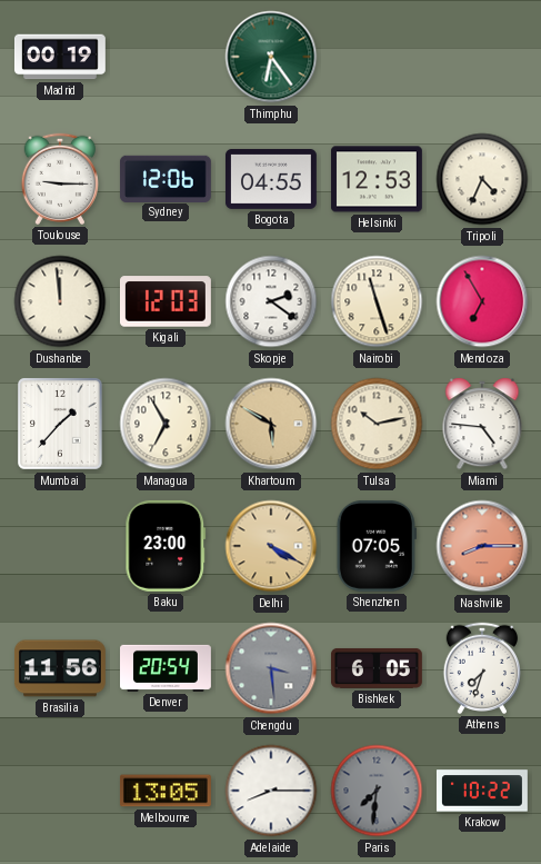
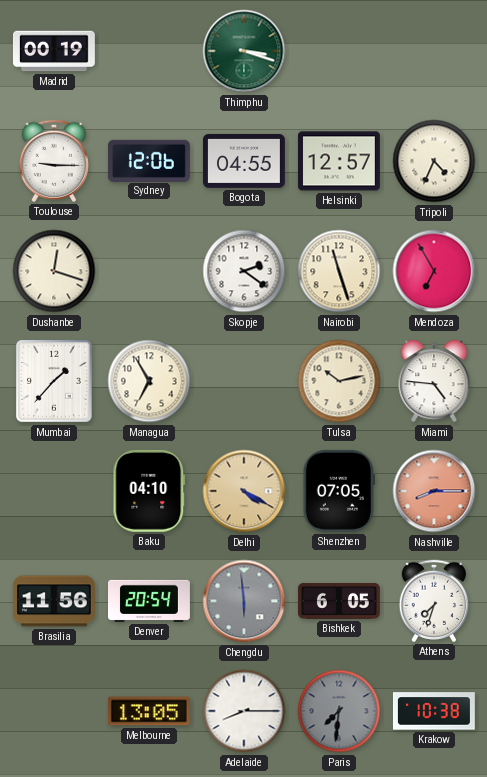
Thimphu: 6:24 -> 3:18 (244, 51)
Helsinki: 12:53 -> 12:57 (339, 161)
Dushanbe: 11:59 -> 12:18 (54, 271)
Kigali: 12:03 -> none (166, 301)
Khartoum: 5:50 -> none (271, 424)
Baku: 23:00 -> 04:10 (149, 491)
Chengdu: 3:29 -> 5:59 (244, 601)
Krakow: 10:22 -> 10:38 (434, 711)
